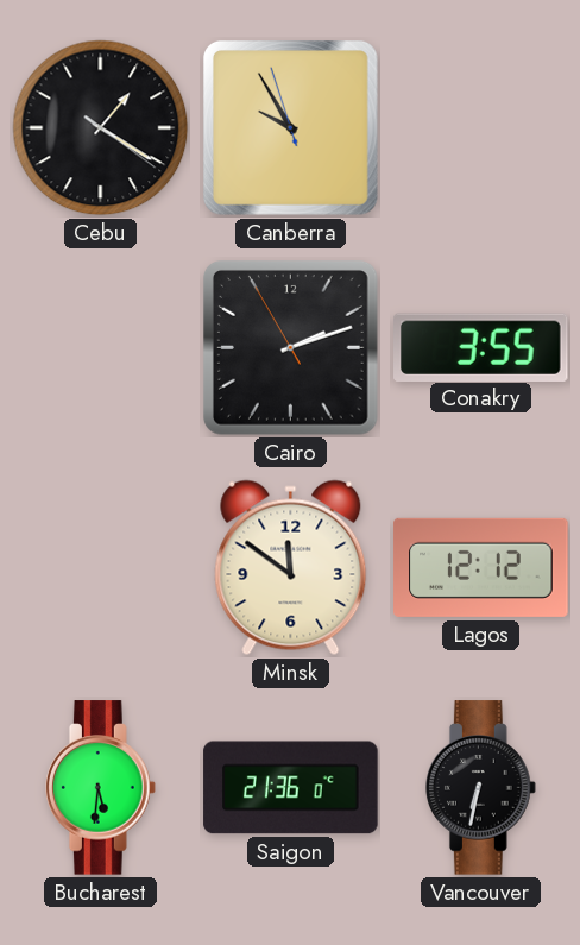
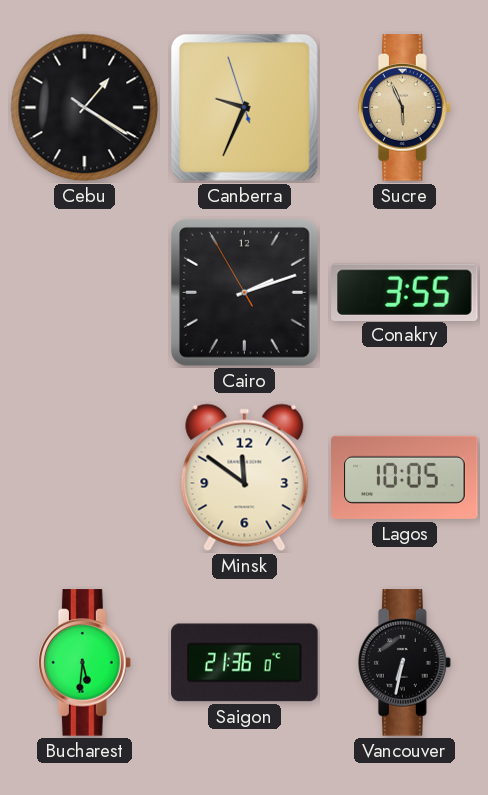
Canberra: 9:54 -> 9:33 (245, 108)
Sucre: none -> 5:56 (405, 108)
Lagos: 12:12 -> 10:05 (405, 477)
